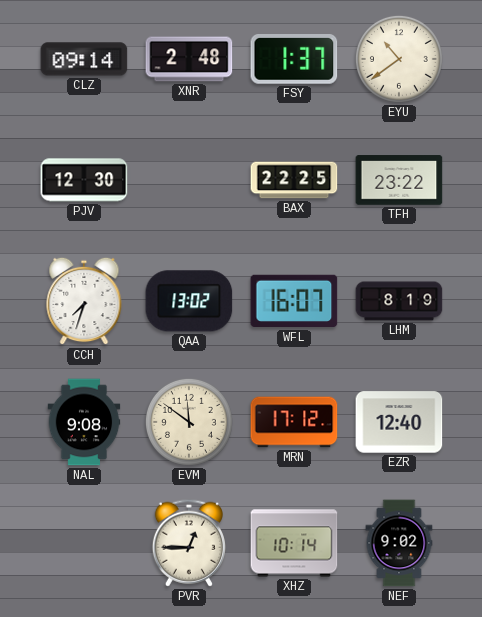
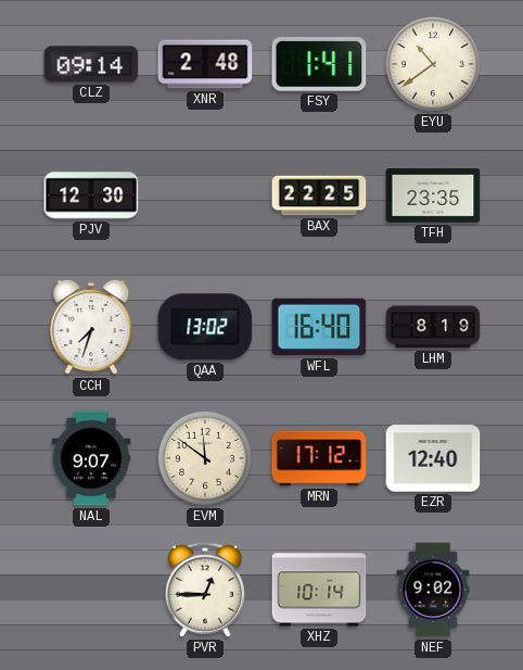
FSY: 1:37 -> 1:41 (319, 65)
TFH: 23:22 -> 23:35 (433, 195)
WFL: 16:07 -> 16:40 (319, 327)
NAL: 9:08 -> 9:07 (91, 458)
